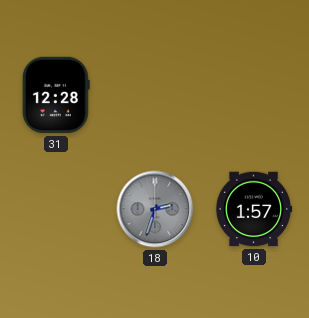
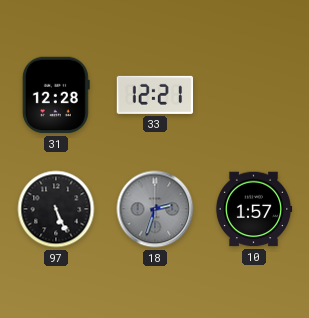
33: none -> 12:21 (155, 95)
97: none -> 5:26 (56, 209)
